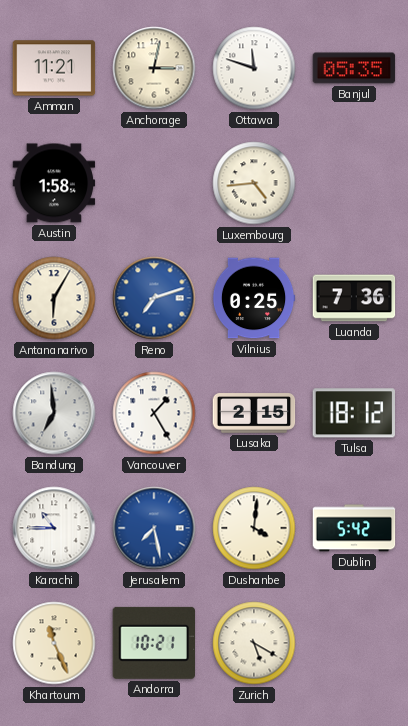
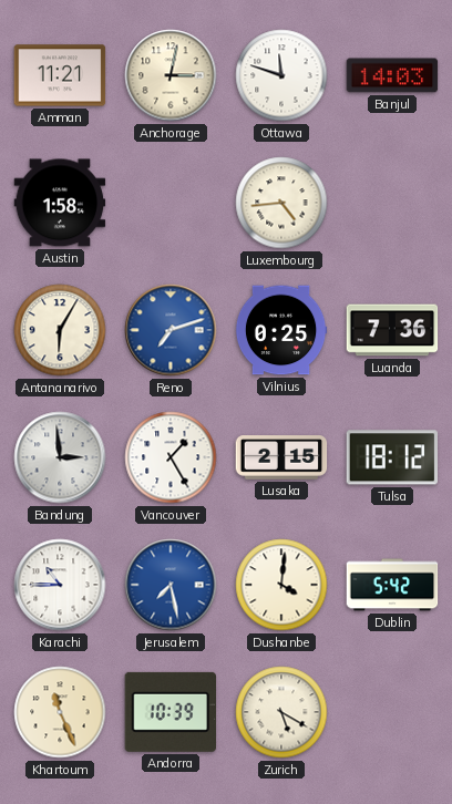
Banjul: 05:35 -> 14:03 (392, 75)
Bandung: 6:59 -> 2:59 (60, 457)
Andorra: 10:21 -> 10:39 (169, 712)
